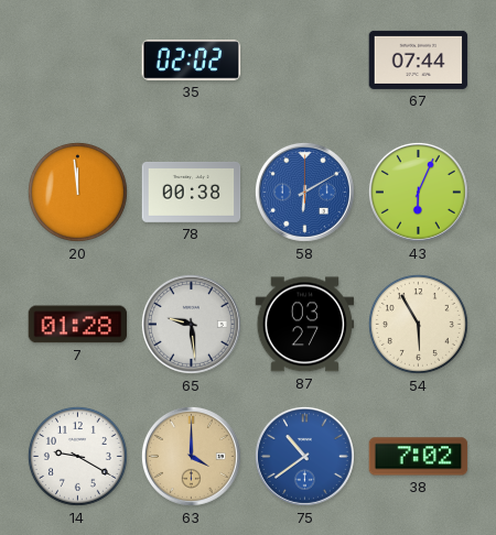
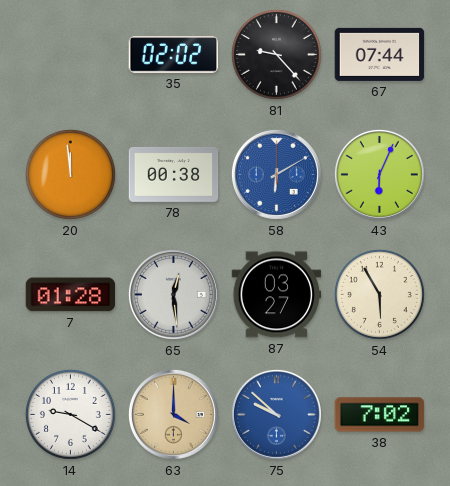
81: none -> 9:23 (276, 54)
65: 9:29 -> 12:29 (173, 294)
75: 10:39 -> 9:52 (276, 414)
